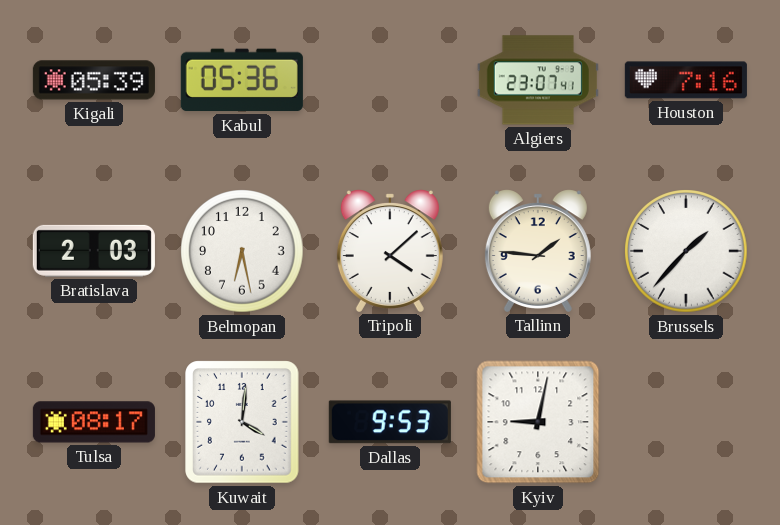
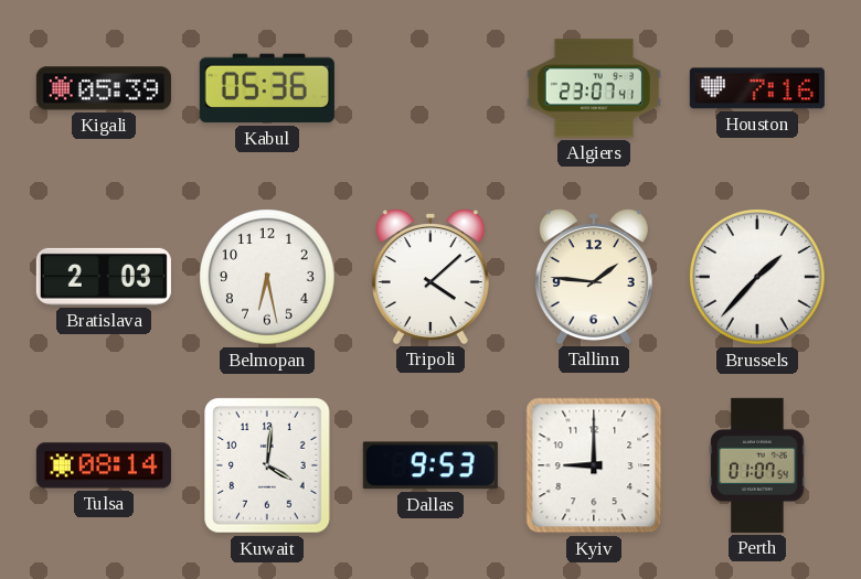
Tulsa: 08:17 -> 08:14 (104, 465)
Kyiv: 9:02 -> 9:00 (594, 465)
Perth: none -> 01:07 (757, 465)
